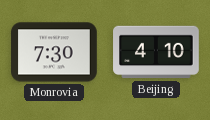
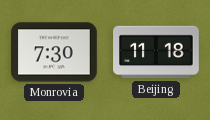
Beijing: 4:10 -> 11:18 (156, 52)
